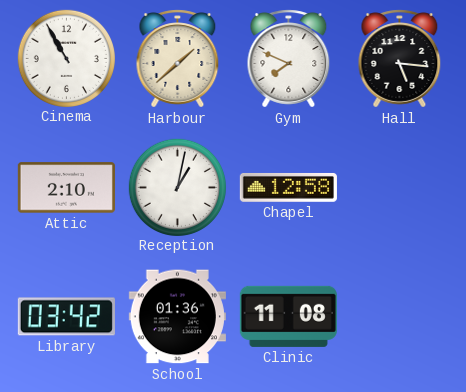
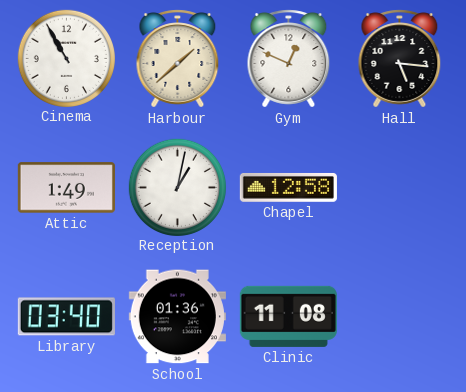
Gym: 7:49 -> 12:49 (289, 59)
Attic: 2:10 -> 1:49 (66, 188)
Library: 03:42 -> 03:40 (66, 317)
